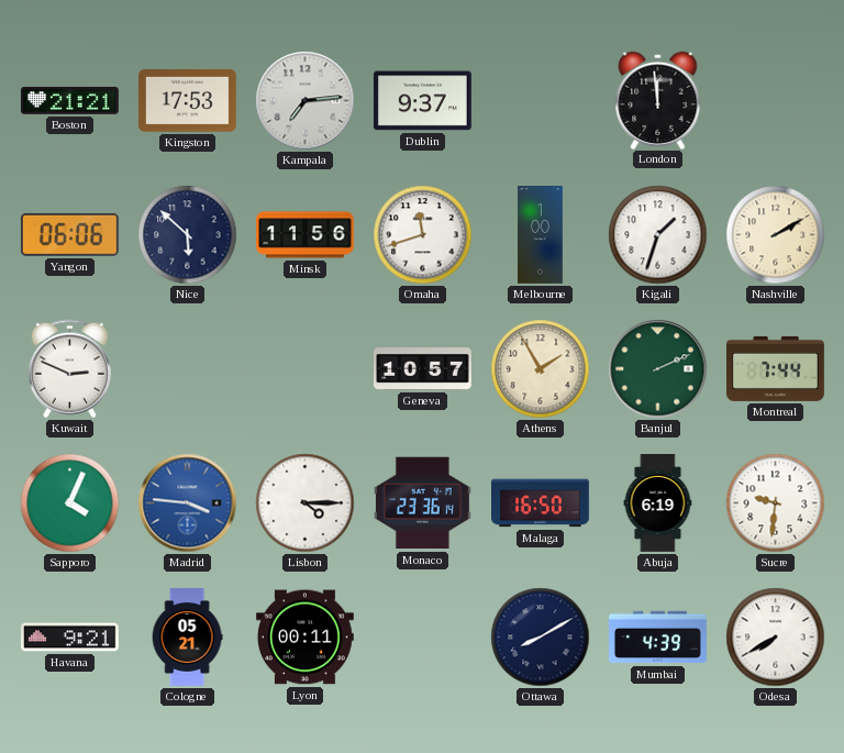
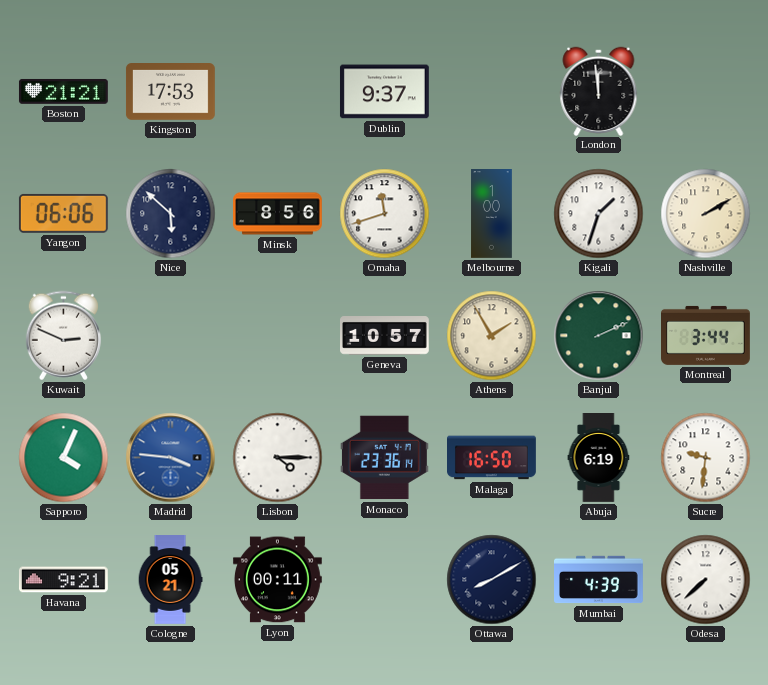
Kampala: 7:14 -> none (306, 101)
Minsk: 11:56 -> 8:56 (278, 214)
Montreal: 7:44 -> 3:44 (706, 335)
Odesa: 7:40 -> 7:38 (706, 580)
